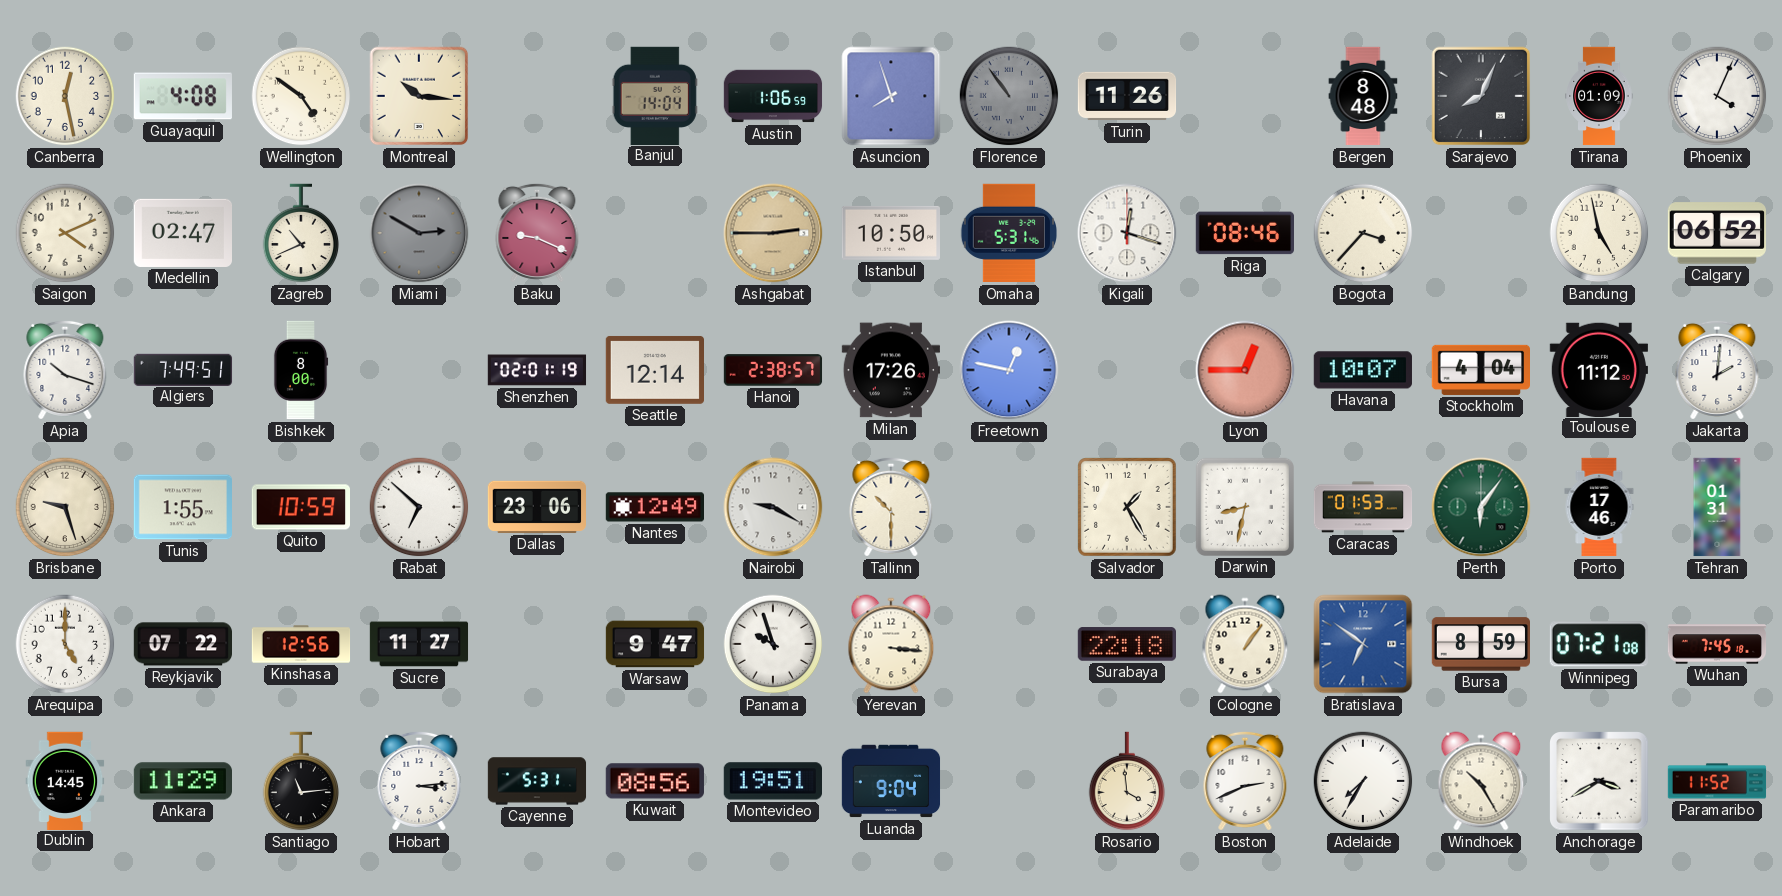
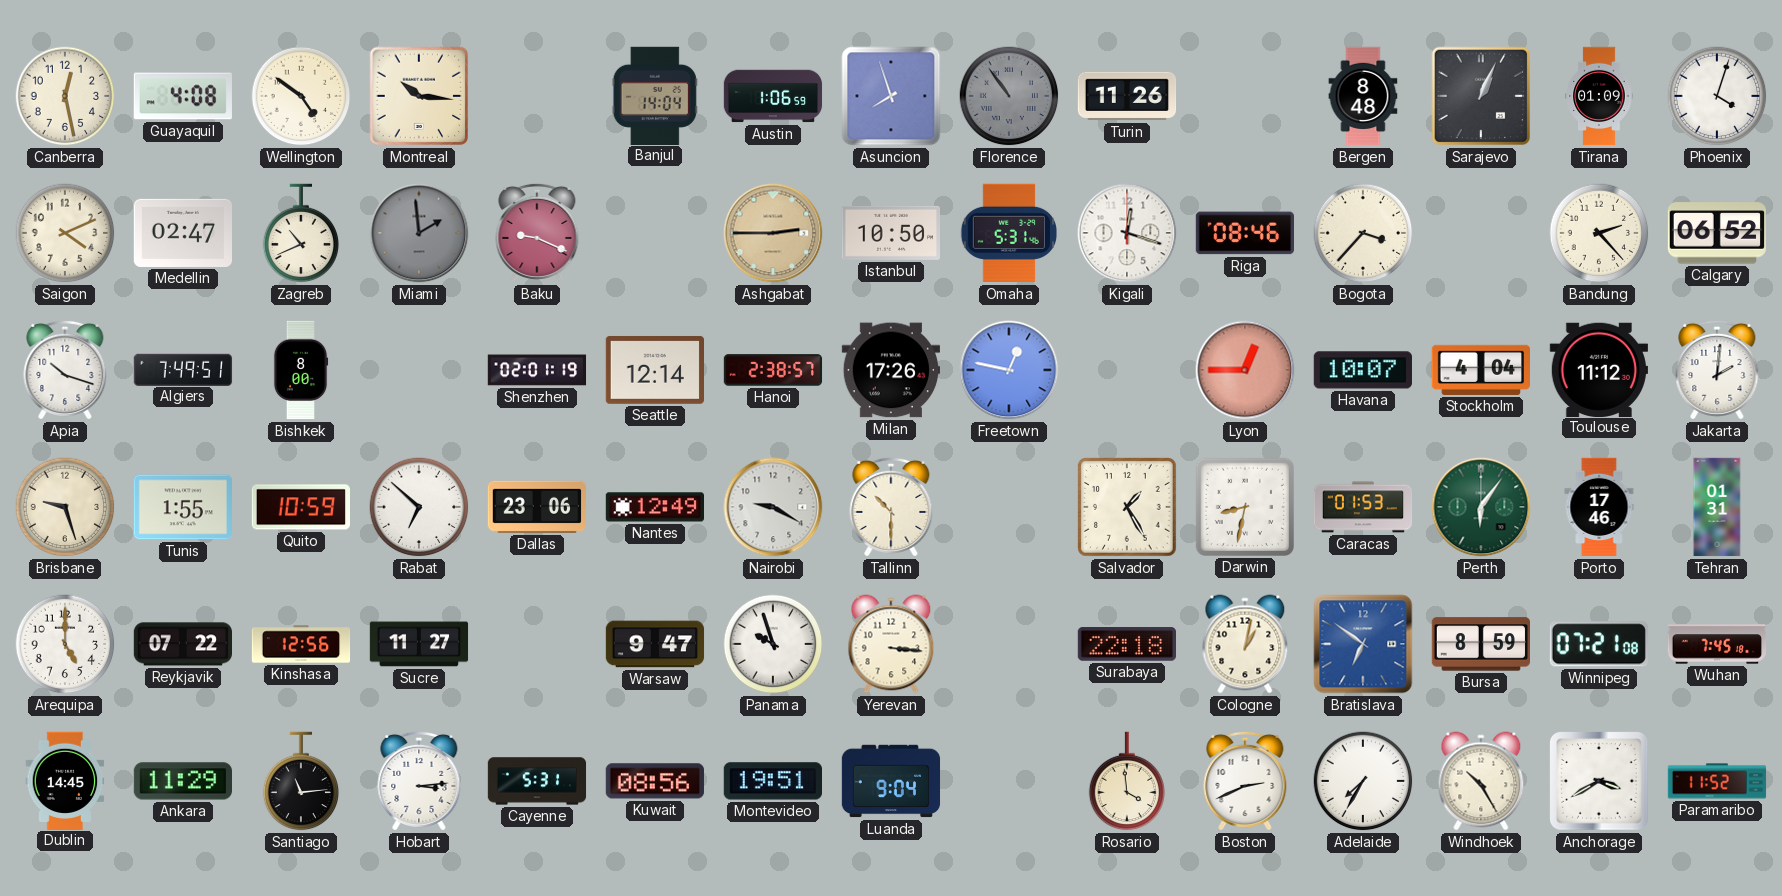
Sarajevo: 8:04 -> 1:04 (1481, 96)
Phoenix: 4:04 -> 4:03 (1717, 96)
Miami: 2:50 -> 1:59 (419, 233)
Bandung: 4:58 -> 2:23 (1599, 233)
Cologne: 1:06 -> 1:02 (1245, 644)
